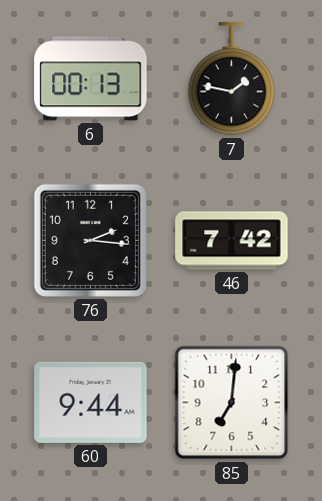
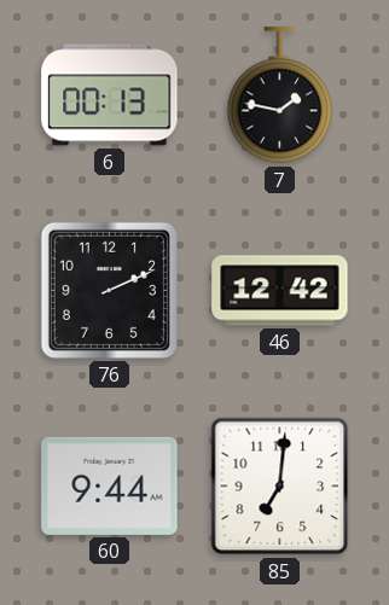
76: 2:16 -> 2:11 (109, 290)
46: 7:42 -> 12:42 (280, 291)
